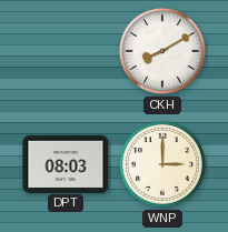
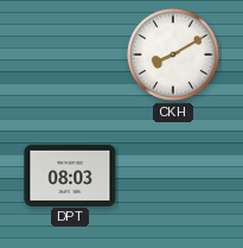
WNP: 3:00 -> none (162, 164)
